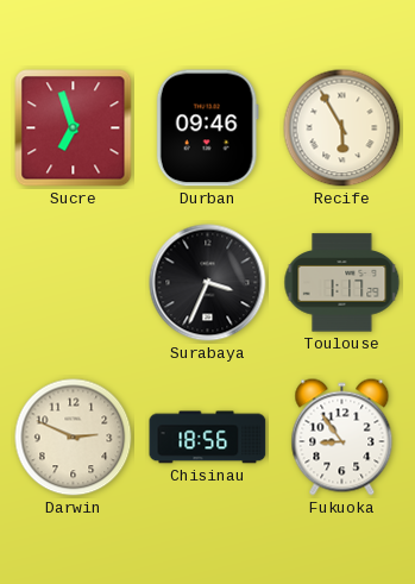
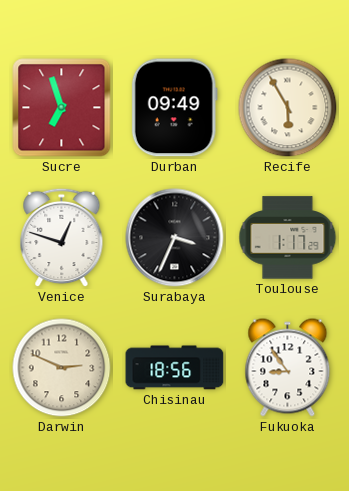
Durban: 09:46 -> 09:49 (174, 108)
Venice: none -> 12:48 (62, 238)
